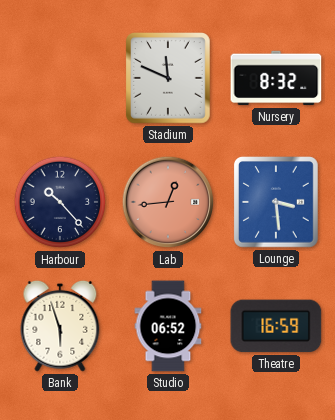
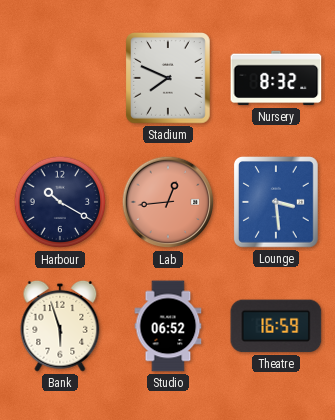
Stadium: 11:49 -> 7:49 (169, 79)
Harbour: 10:23 -> 10:20 (60, 202)
